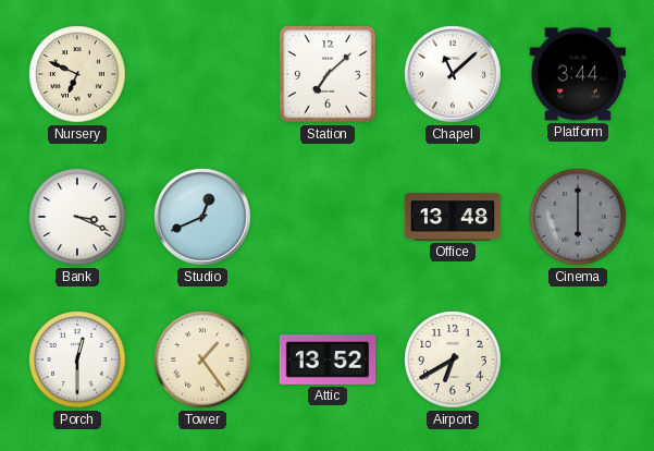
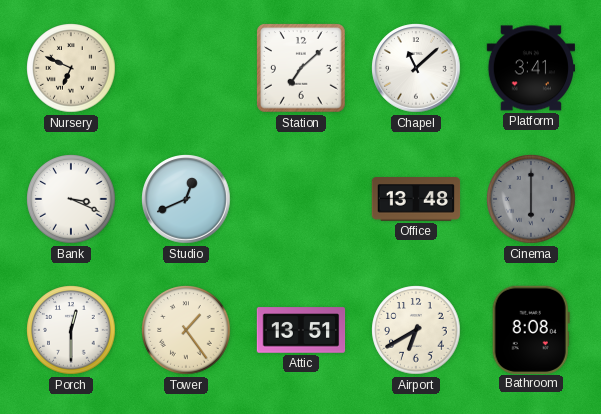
Platform: 3:44 -> 3:41 (531, 68)
Attic: 13:52 -> 13:51 (301, 330)
Bathroom: none -> 8:08 (531, 329)
